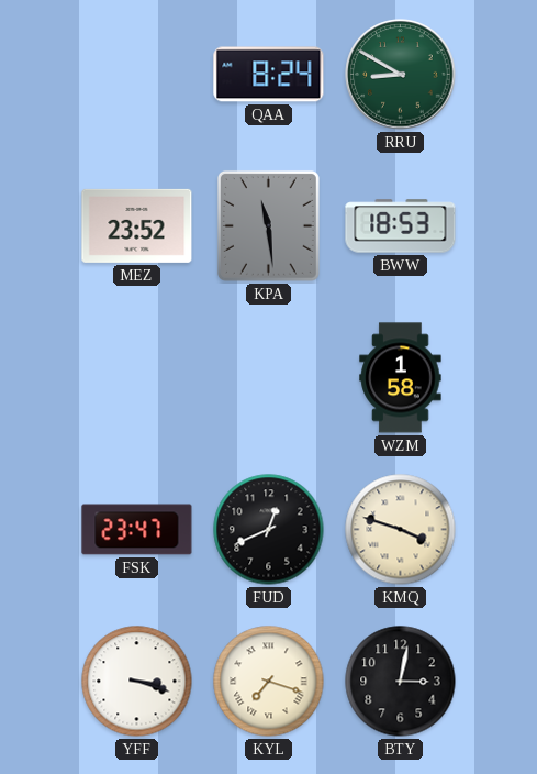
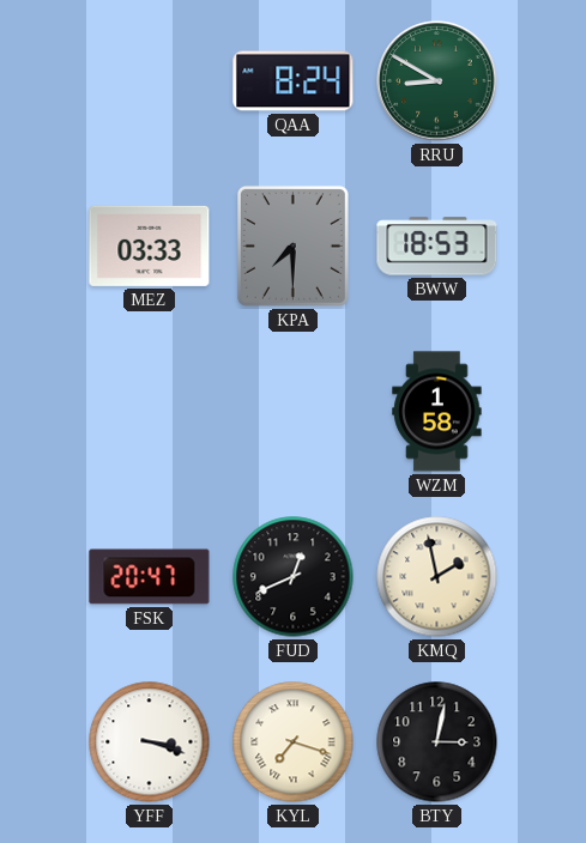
MEZ: 23:52 -> 03:33 (150, 245)
KPA: 11:29 -> 7:30 (292, 245)
FSK: 23:47 -> 20:47 (150, 577)
KMQ: 3:48 -> 1:58 (437, 577)
